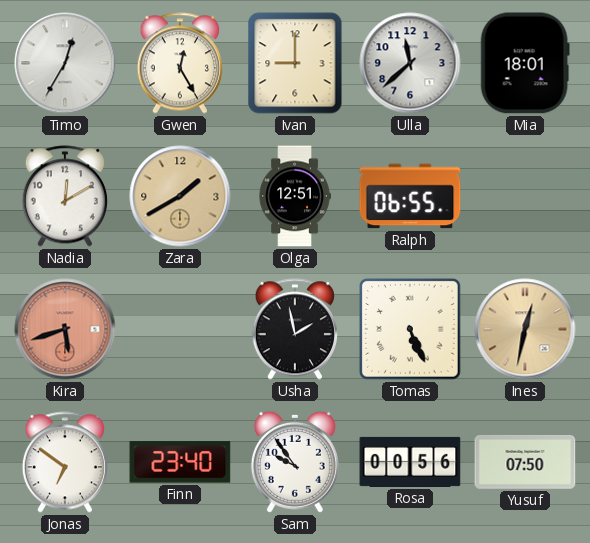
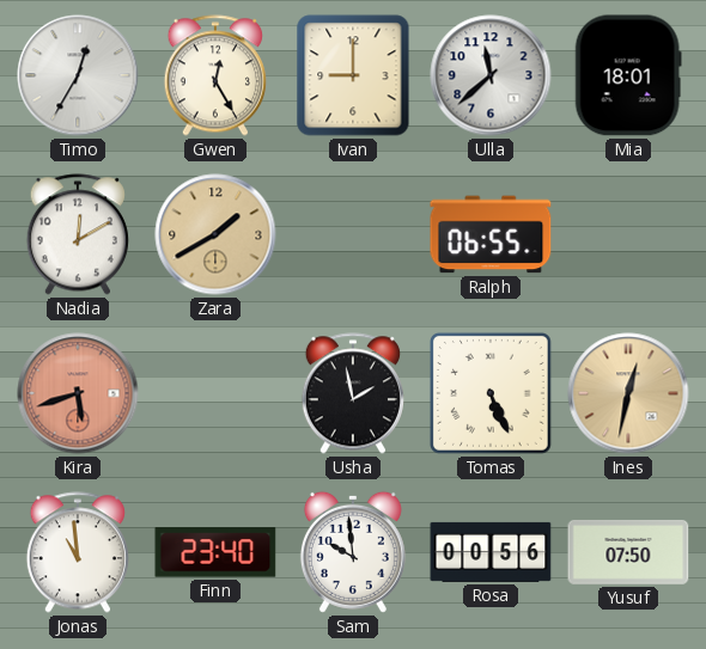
Olga: 12:51 -> none (295, 196)
Jonas: 6:51 -> 10:59 (78, 552)
Sam: 9:54 -> 9:59 (353, 552)
